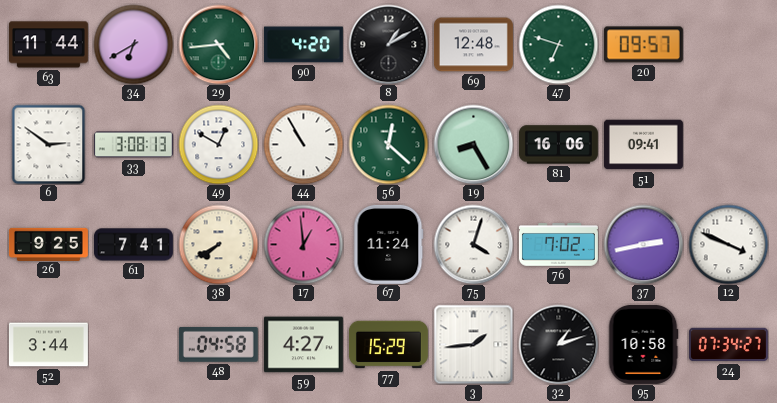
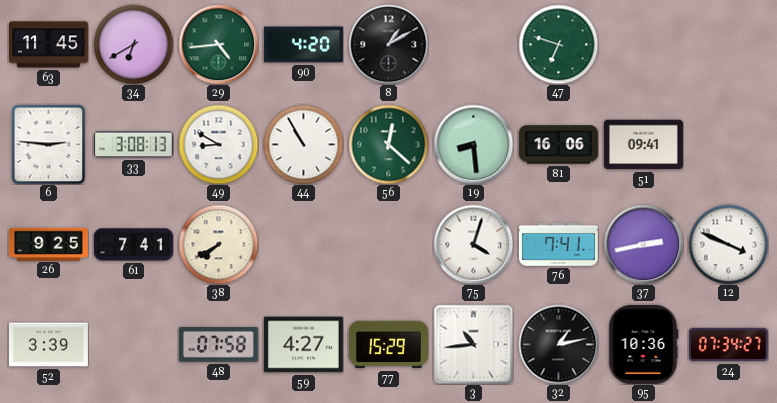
63: 11:44 -> 11:45 (48, 45)
69: 12:48 -> none (473, 45)
20: 09:57 -> none (643, 45)
6: 2:51 -> 2:46 (49, 144)
49: 12:50 -> 8:50 (218, 144)
19: 8:25 -> 8:29 (473, 144)
17: 12:59 -> none (303, 244)
67: 11:24 -> none (389, 244)
76: 7:02 -> 7:41 (558, 245)
52: 3:44 -> 3:39 (48, 345)
48: 04:58 -> 07:58 (218, 344)
3: 1:44 -> 10:44 (473, 344)
32: 1:12 -> 1:13 (558, 344)
95: 10:58 -> 10:36 (643, 344)
